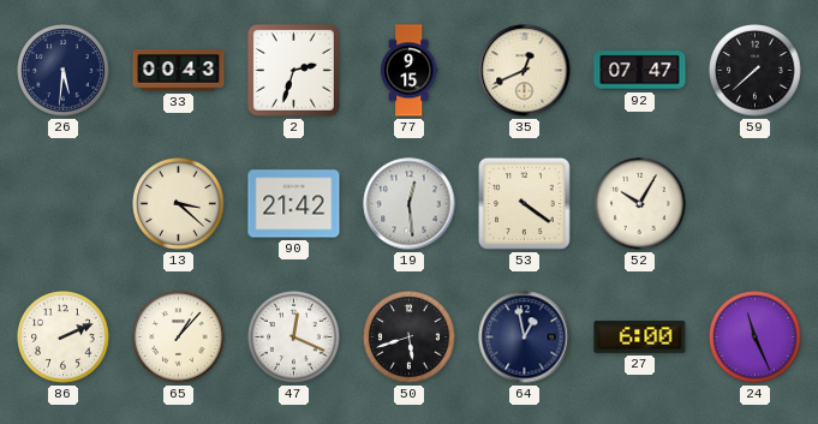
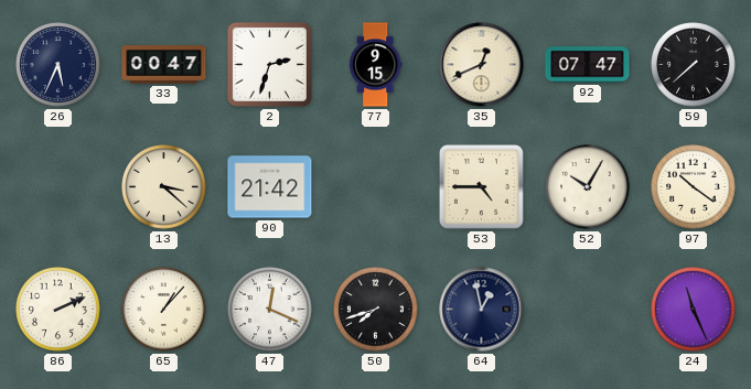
26: 5:31 -> 5:34 (58, 65)
33: 00:43 -> 00:47 (164, 65)
19: 12:29 -> none (410, 204)
53: 4:21 -> 4:45 (481, 186)
97: none -> 10:21 (694, 187)
50: 5:42 -> 7:42 (376, 310)
27: 6:00 -> none (640, 338)
